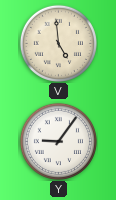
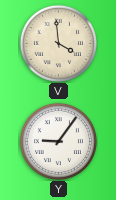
V: 4:59 -> 3:59 (58, 43)
